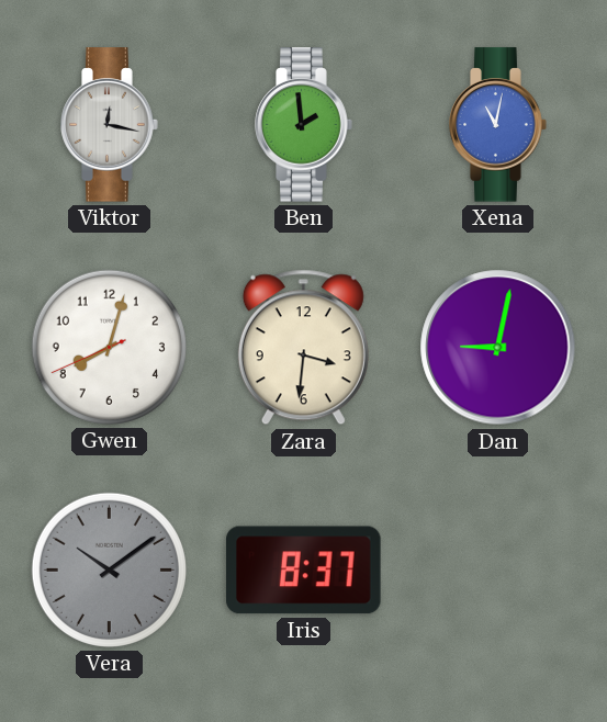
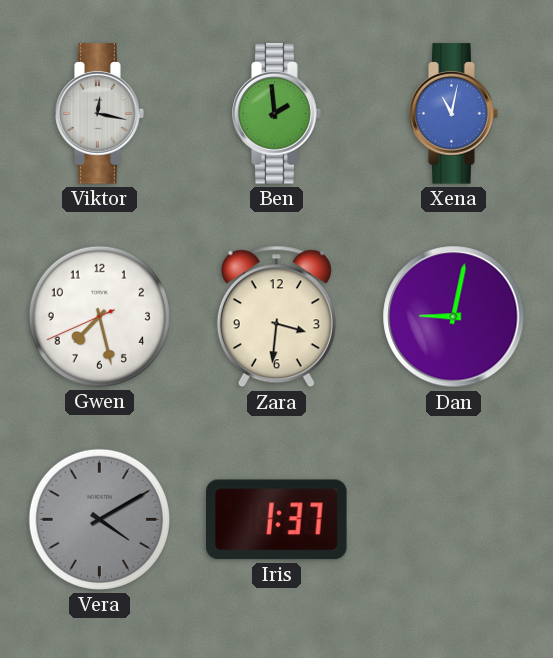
Gwen: 8:02 -> 7:27 (99, 316)
Vera: 10:09 -> 4:10 (99, 519)
Iris: 8:37 -> 1:37 (277, 520)
